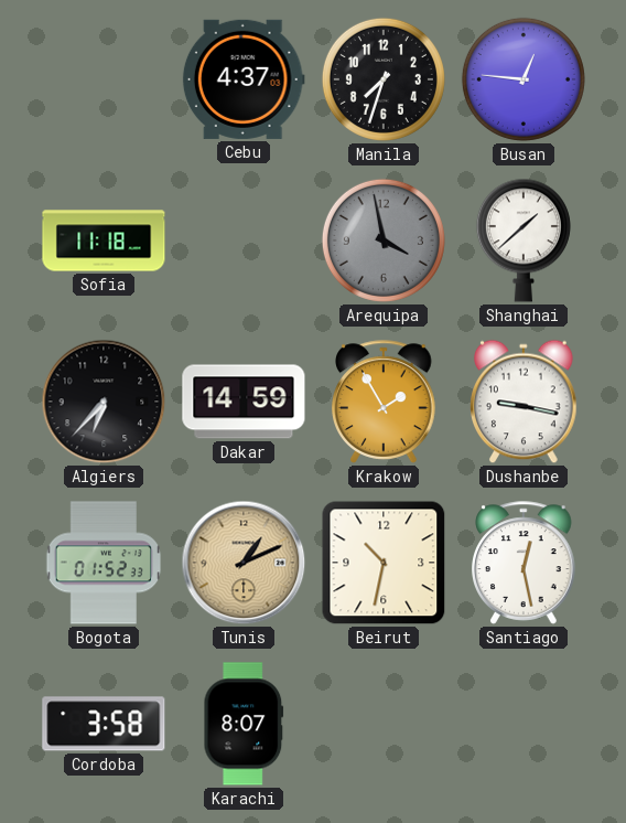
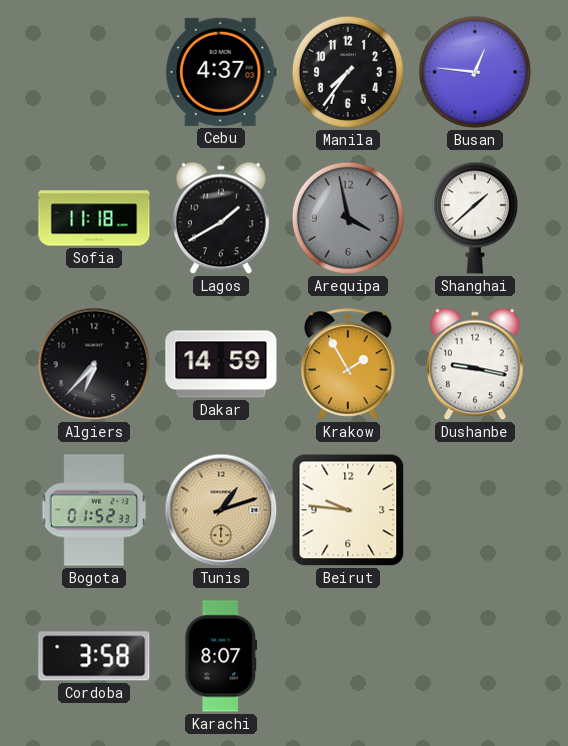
Manila: 7:33 -> 7:36 (348, 72)
Lagos: none -> 1:40 (221, 218)
Tunis: 1:11 -> 1:12 (221, 510)
Beirut: 10:32 -> 9:46 (348, 510)
Santiago: 12:28 -> none (524, 563)
